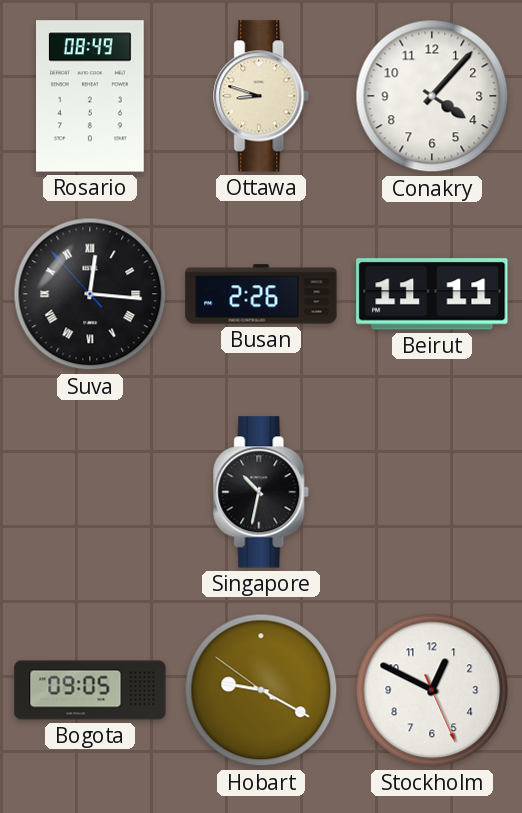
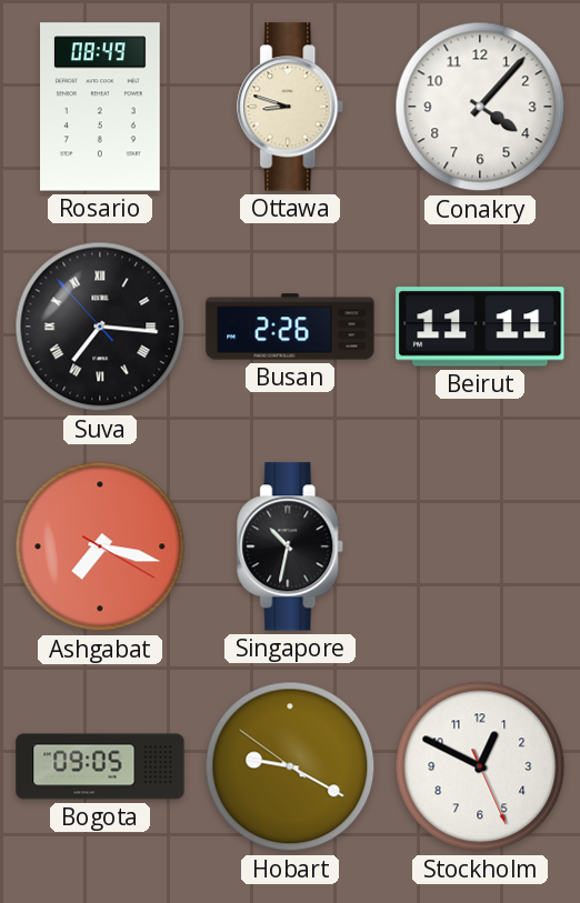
Suva: 12:15 -> 7:15 (100, 327)
Ashgabat: none -> 7:17 (100, 546)
